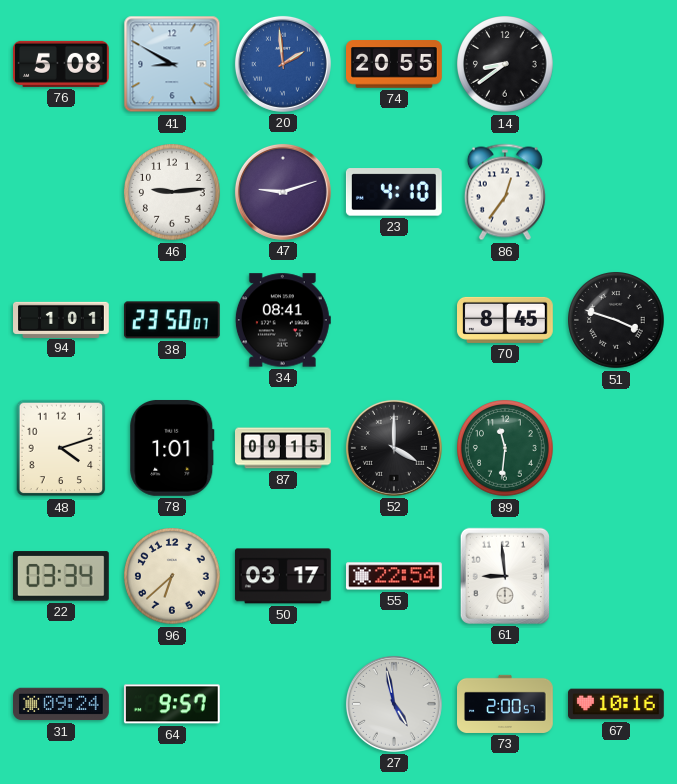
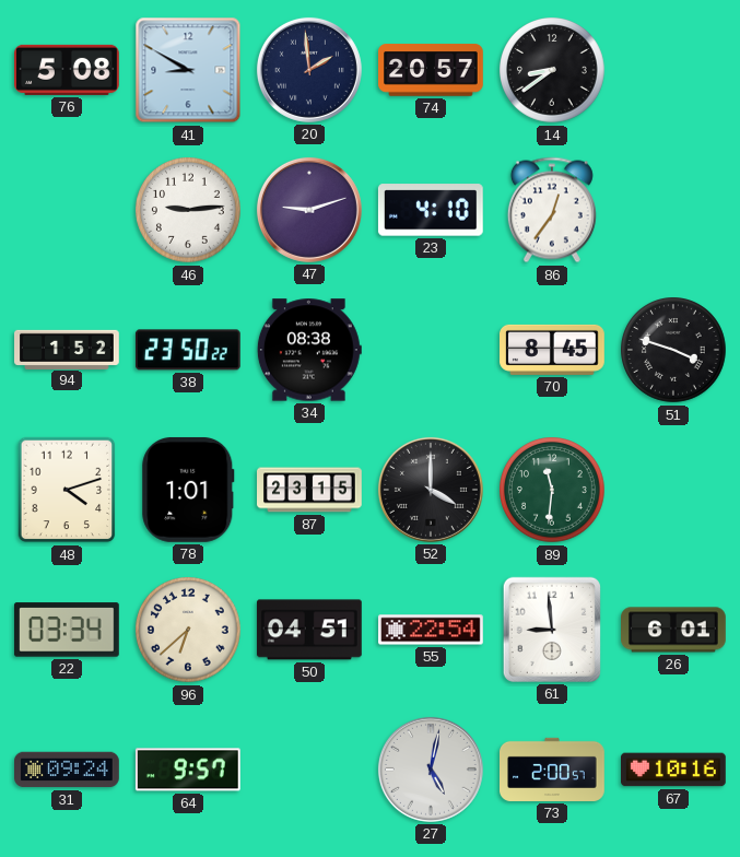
20 dial: blue -> navy (309, 70)
74: 20:55 -> 20:57 (432, 70)
94: 1:01 -> 1:52 (68, 349)
38: 23:50:07 -> 23:50:22 (188, 350)
34: 08:41 -> 08:38 (309, 350)
87: 09:15 -> 23:15 (310, 490)
50: 03:17 -> 04:51 (309, 630)
26: none -> 6:01 (674, 630)
27: 4:58 -> 5:02 (431, 770)
